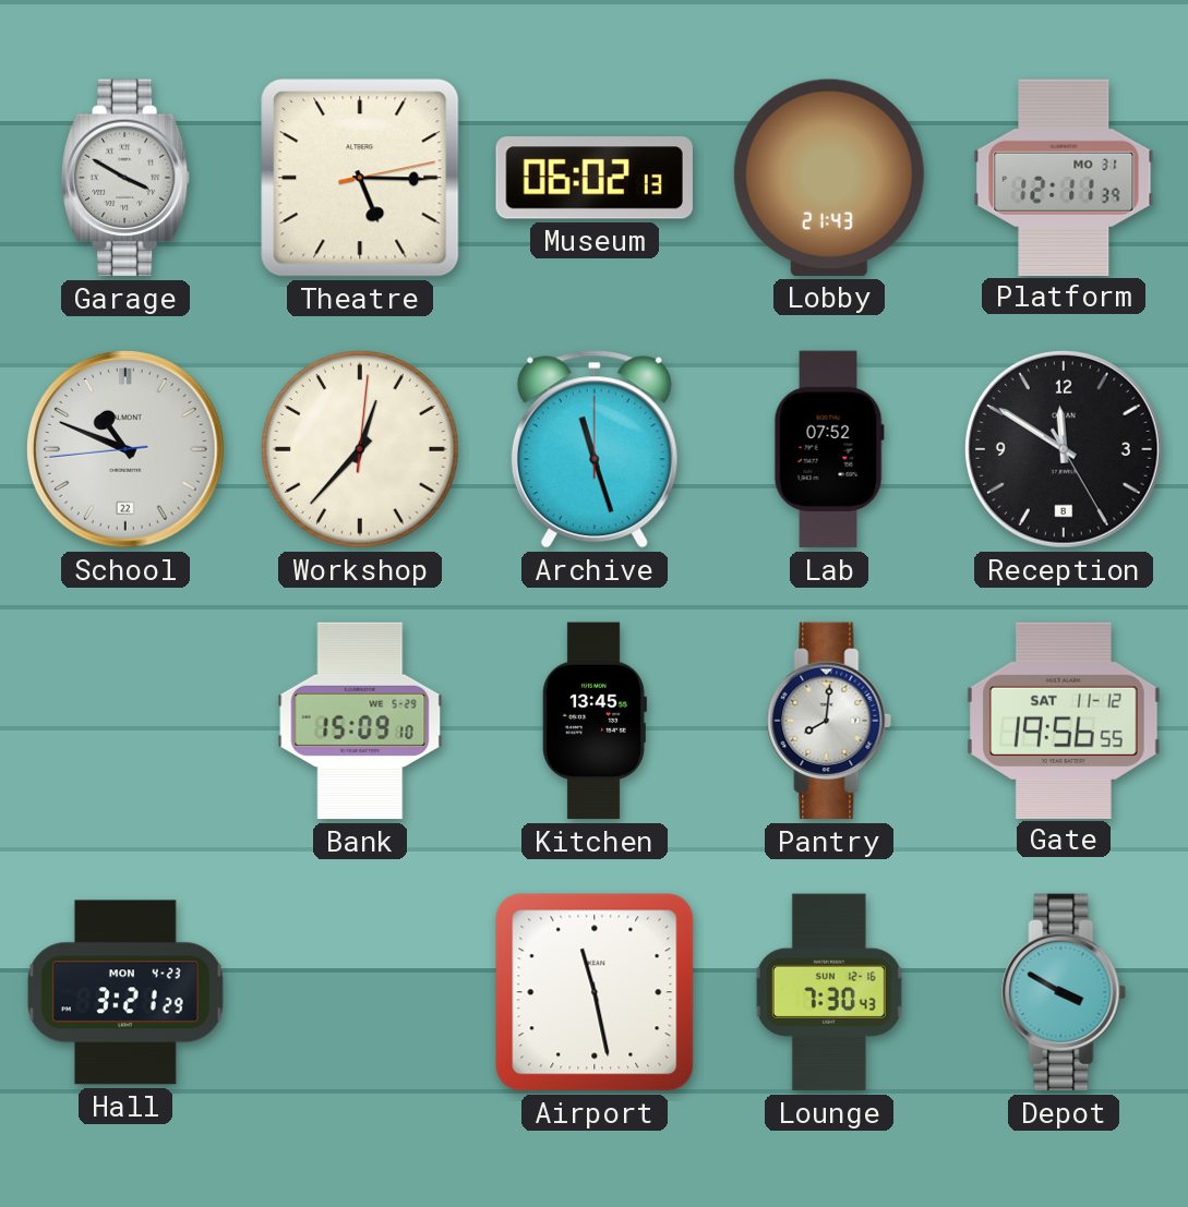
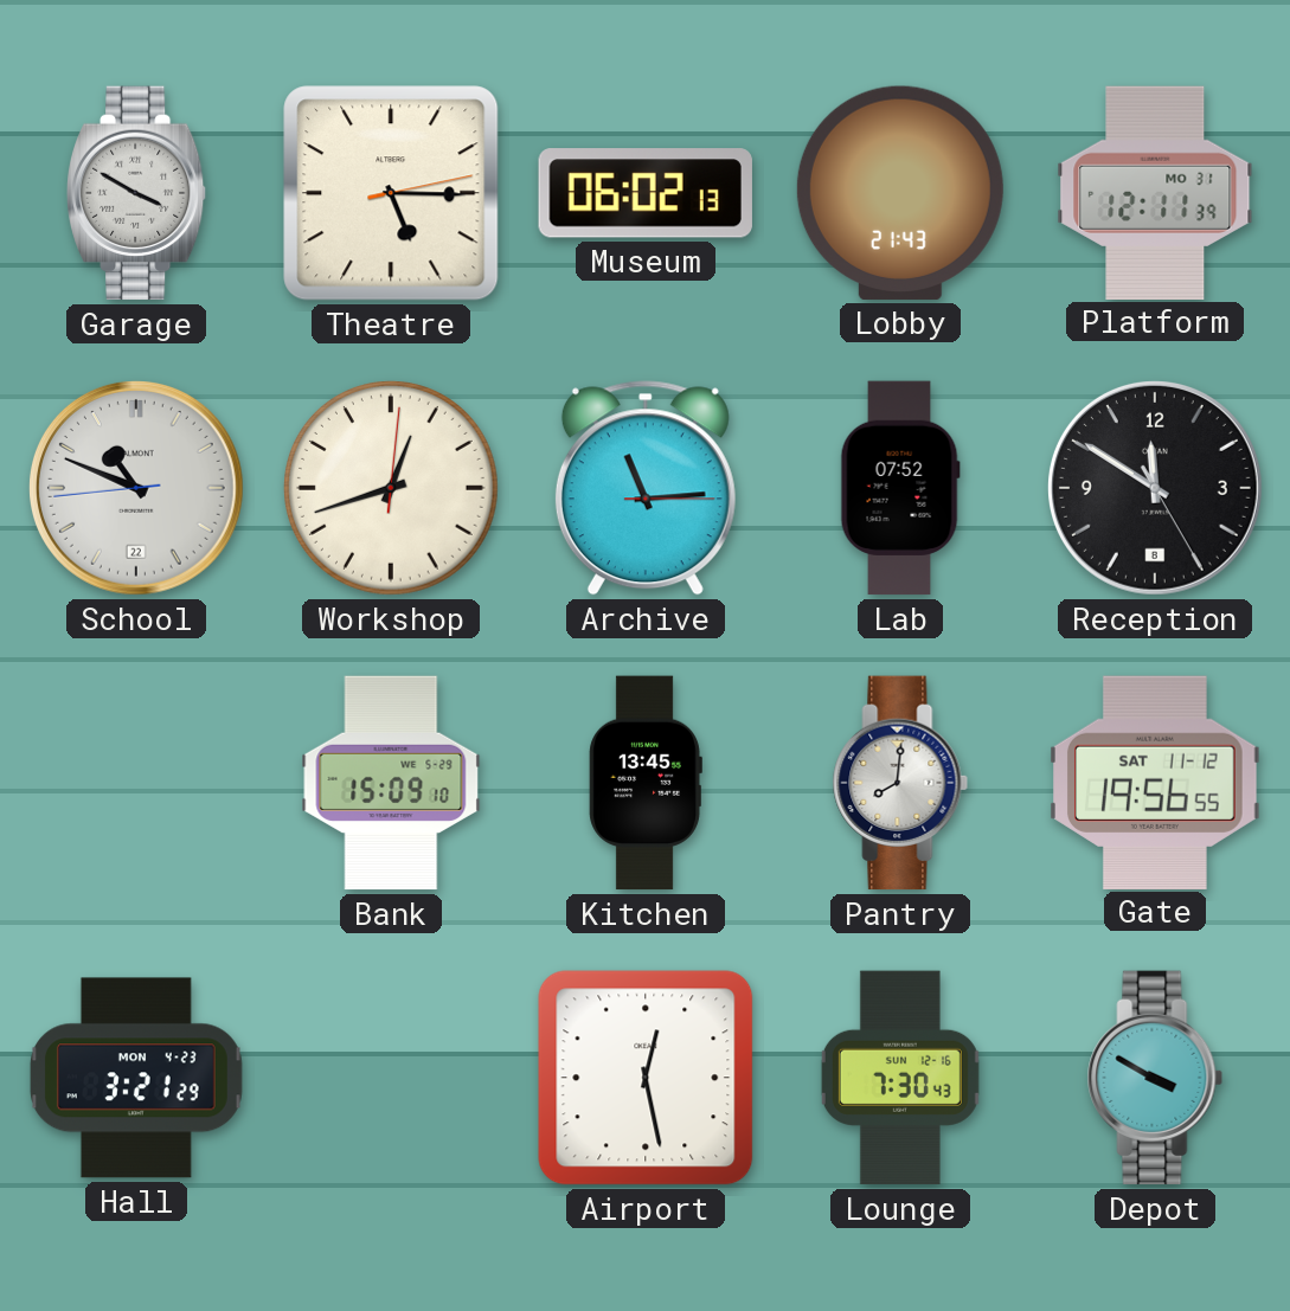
Workshop: 12:37 -> 12:42 (392, 489)
Archive: 11:27 -> 11:14 (646, 488)
Airport: 11:28 -> 12:28 (646, 1078)
